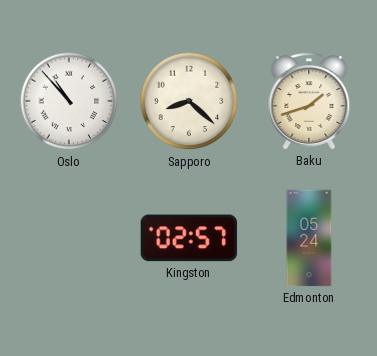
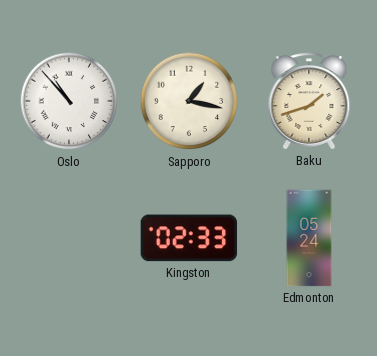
Sapporo: 8:22 -> 1:17 (189, 101)
Kingston: 02:57 -> 02:33 (189, 238)
